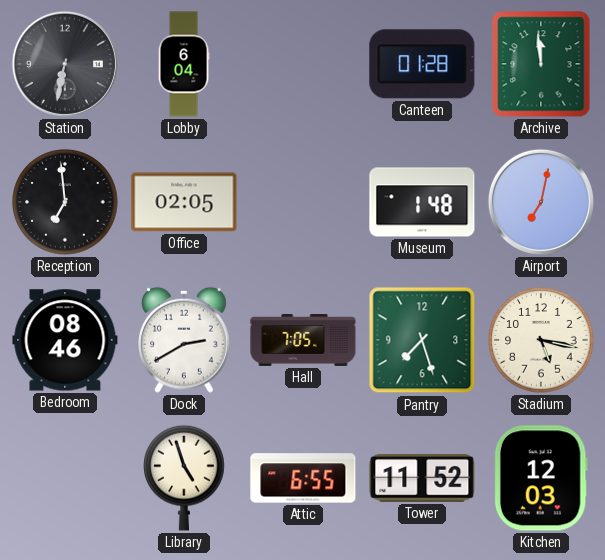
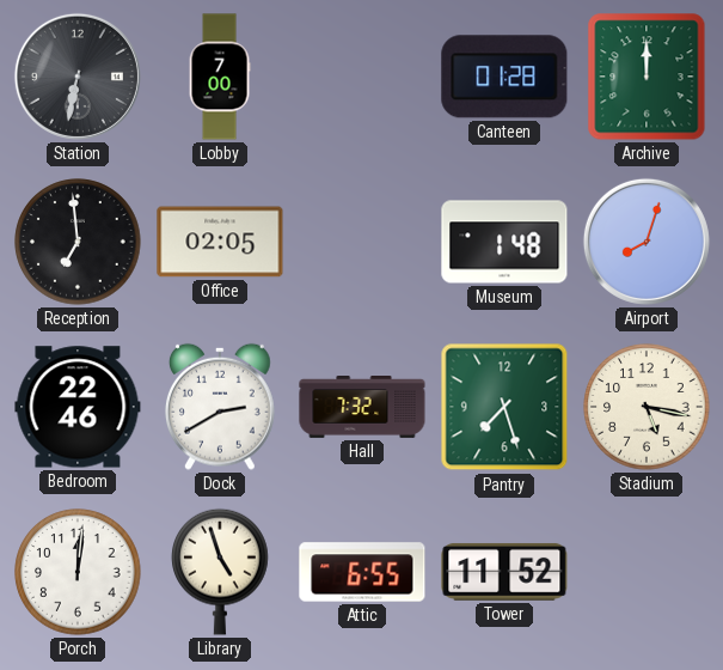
Lobby: 6:04 -> 7:00 (220, 77)
Archive: 11:59 -> 12:00 (647, 77)
Airport: 7:02 -> 8:03 (647, 242)
Bedroom: 08:46 -> 22:46 (78, 407)
Hall: 7:05 -> 7:32 (362, 408)
Porch: none -> 12:01 (78, 572)
Kitchen: 12:03 -> none (541, 478)
